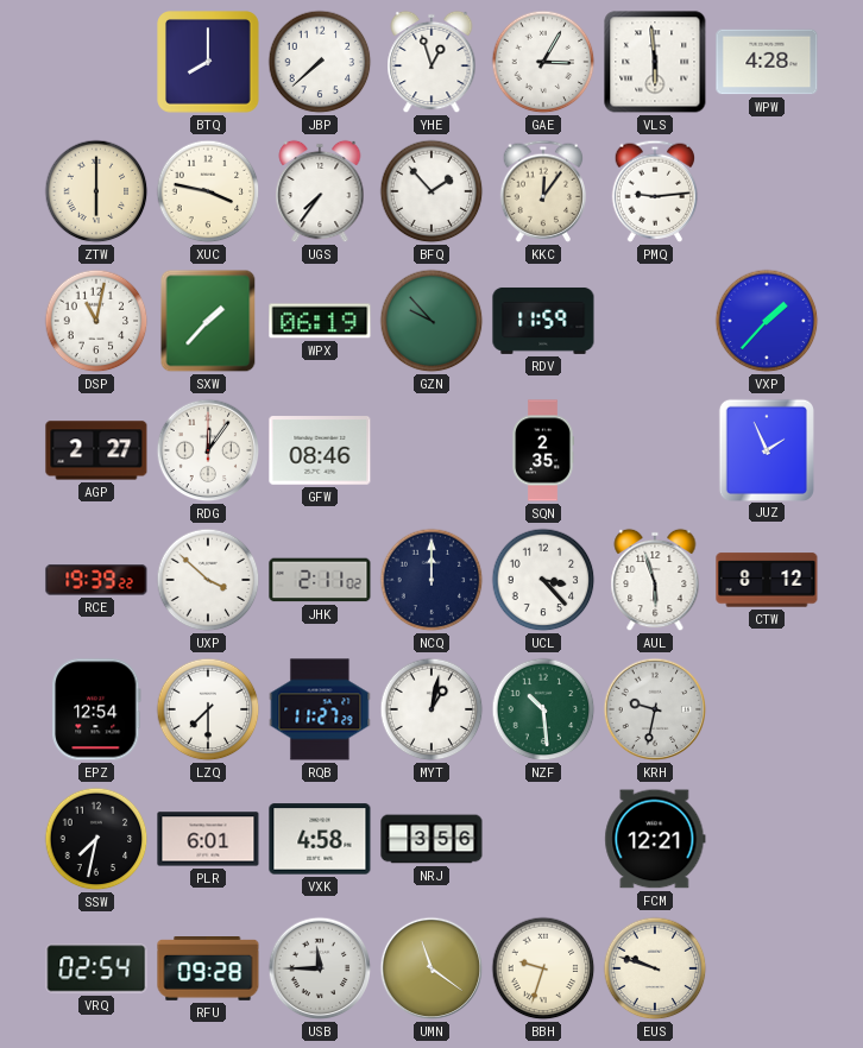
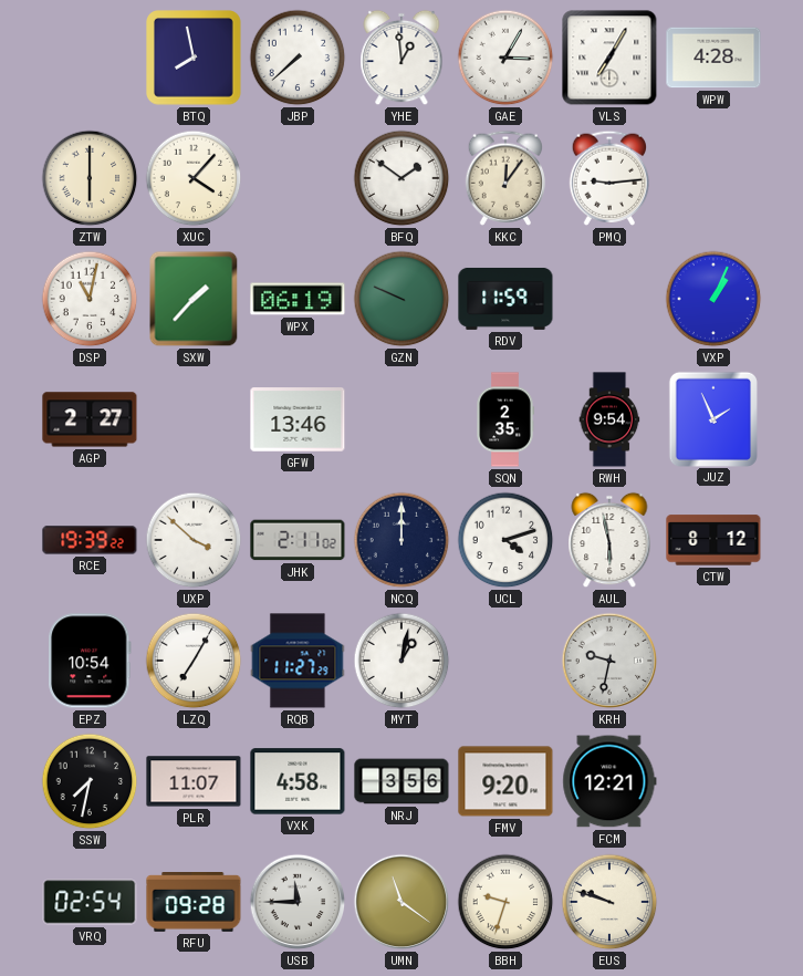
BTQ: 8:00 -> 7:58 (195, 59)
YHE: 12:57 -> 12:59 (401, 58)
VLS: 5:59 -> 7:05 (609, 58)
XUC: 3:47 -> 4:07 (194, 178)
UGS: 7:36 -> none (320, 191)
BFQ: 1:53 -> 1:51 (401, 178)
GZN: 9:53 -> 9:49 (401, 299)
VXP: 1:37 -> 1:04 (713, 299)
RDG: 12:06 -> none (208, 450)
GFW: 08:46 -> 13:46 (298, 419)
RWH: none -> 9:54 (609, 419)
UCL: 3:23 -> 4:12 (505, 540)
AUL: 5:57 -> 5:58 (609, 540)
EPZ: 12:54 -> 10:54 (90, 661)
LZQ: 7:30 -> 7:05 (194, 661)
NZF: 10:29 -> none (543, 709)
PLR: 6:01 -> 11:07 (194, 781)
FMV: none -> 9:20 (505, 781)
